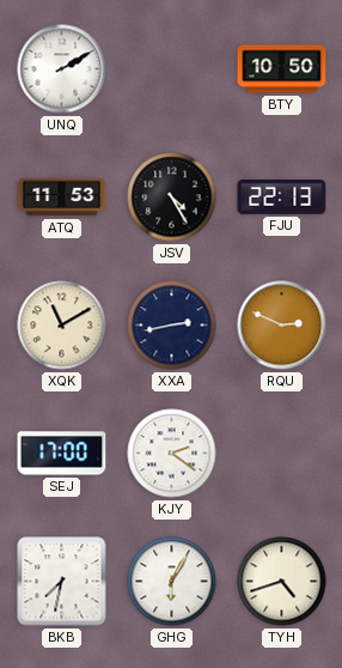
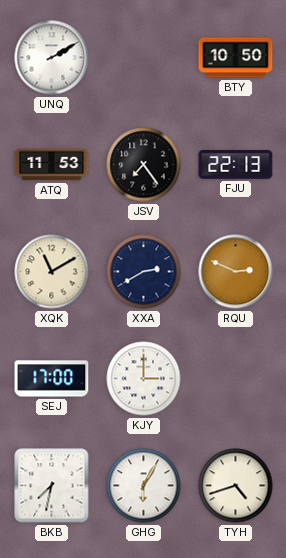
JSV: 4:25 -> 7:24 (144, 165)
XXA: 2:43 -> 2:40 (144, 272)
KJY: 2:21 -> 3:00 (144, 379)
